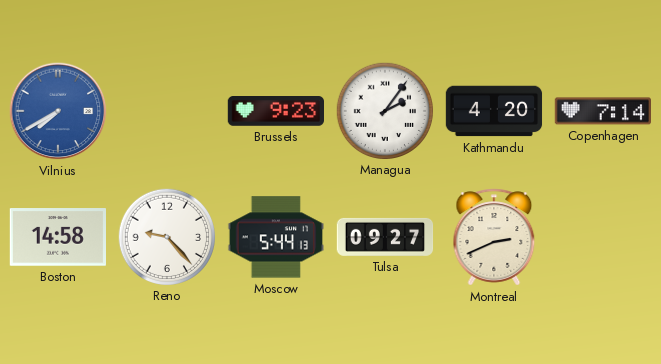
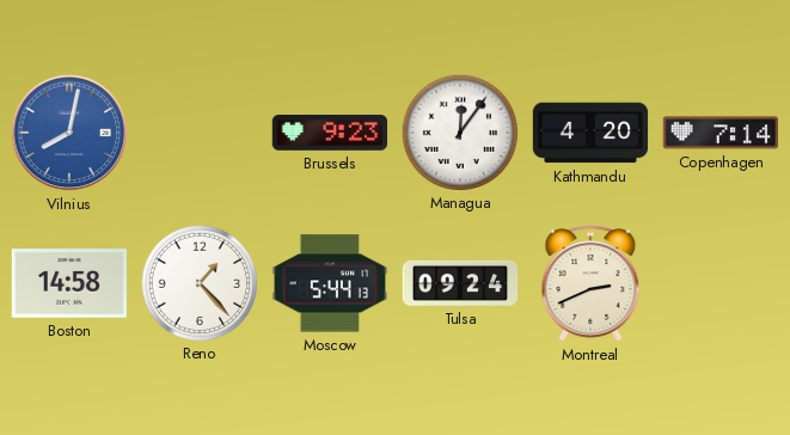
Vilnius: 7:40 -> 8:02 (69, 133)
Managua: 2:06 -> 12:06 (459, 131)
Reno: 9:23 -> 1:23 (198, 282)
Tulsa: 09:27 -> 09:24 (460, 283)
